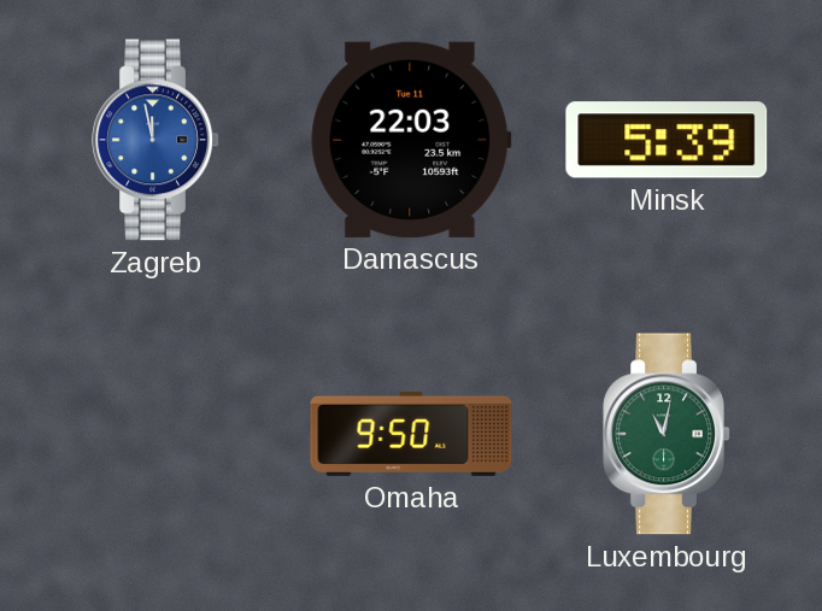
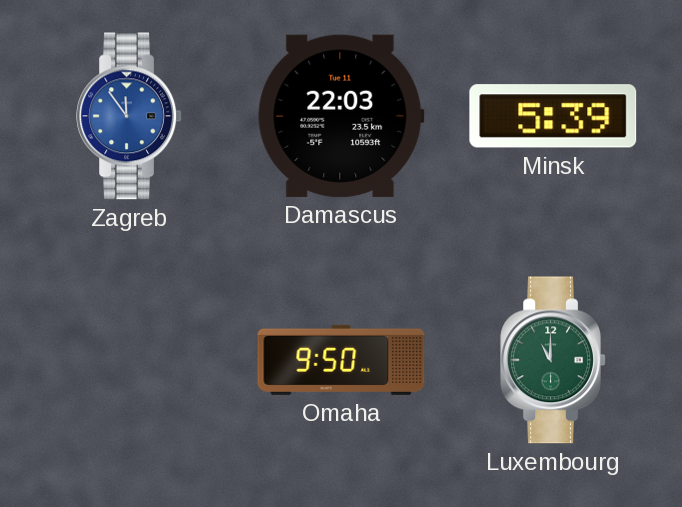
Zagreb: 11:58 -> 11:54 (129, 116)
Luxembourg: 11:02 -> 11:00 (553, 360)
